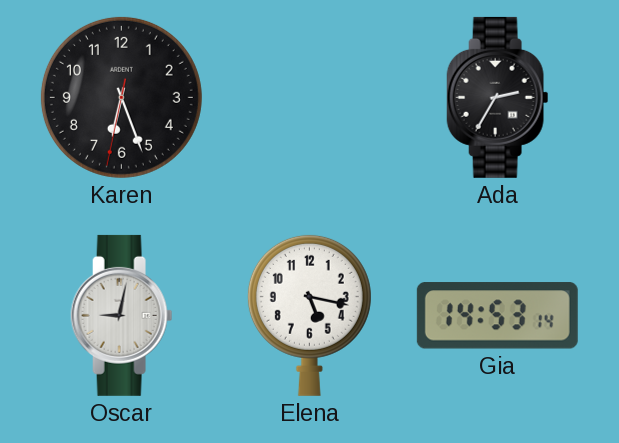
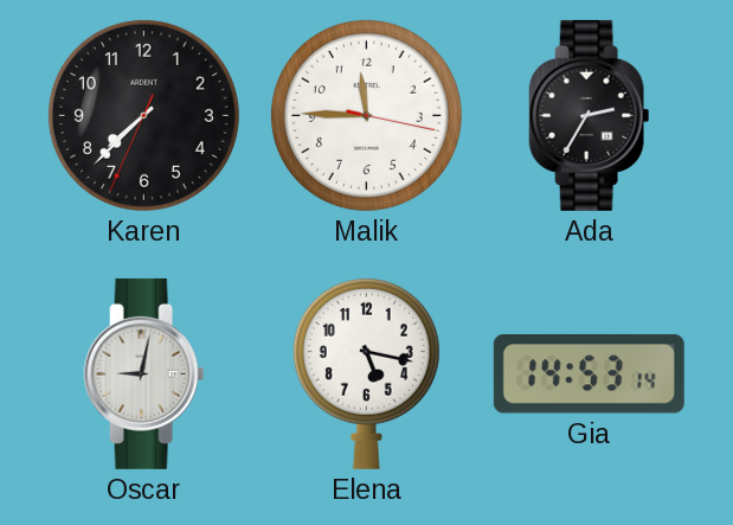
Karen: 6:26 -> 7:37 (143, 115)
Malik: none -> 11:45 (366, 115)
